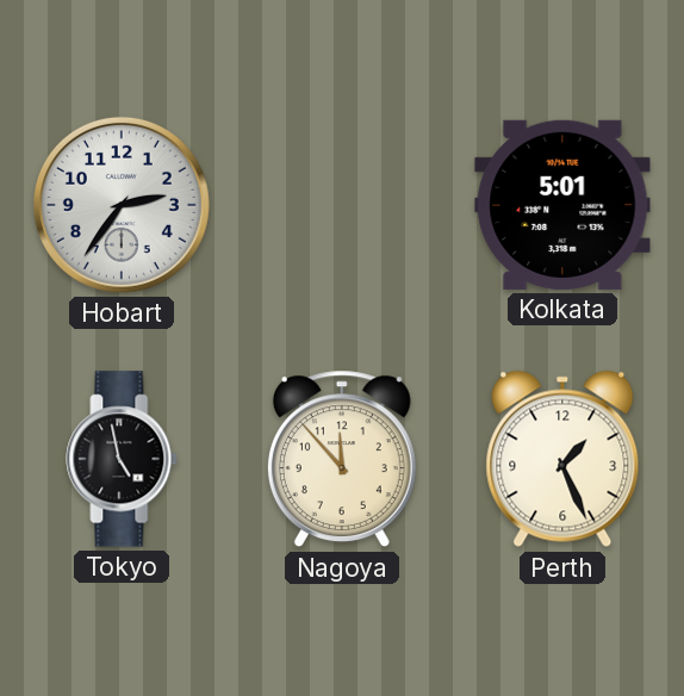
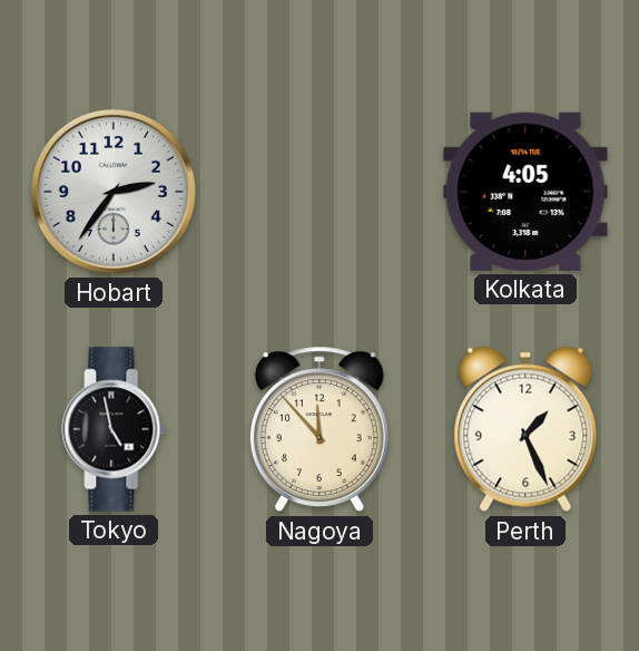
Kolkata: 5:01 -> 4:05 (525, 192)
